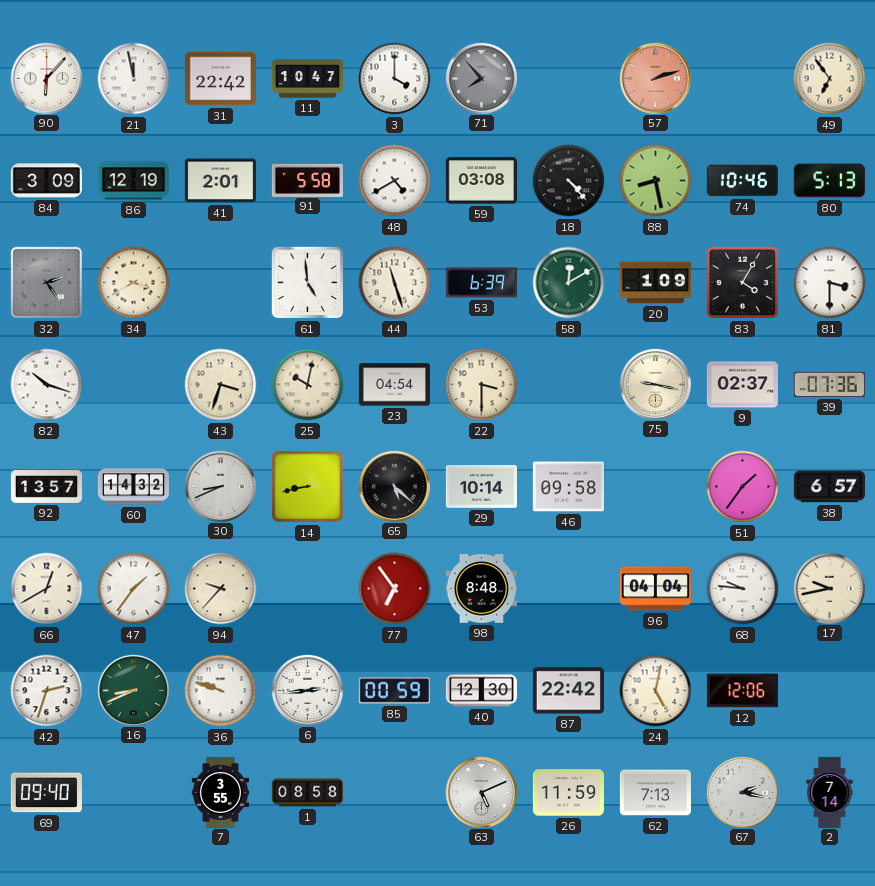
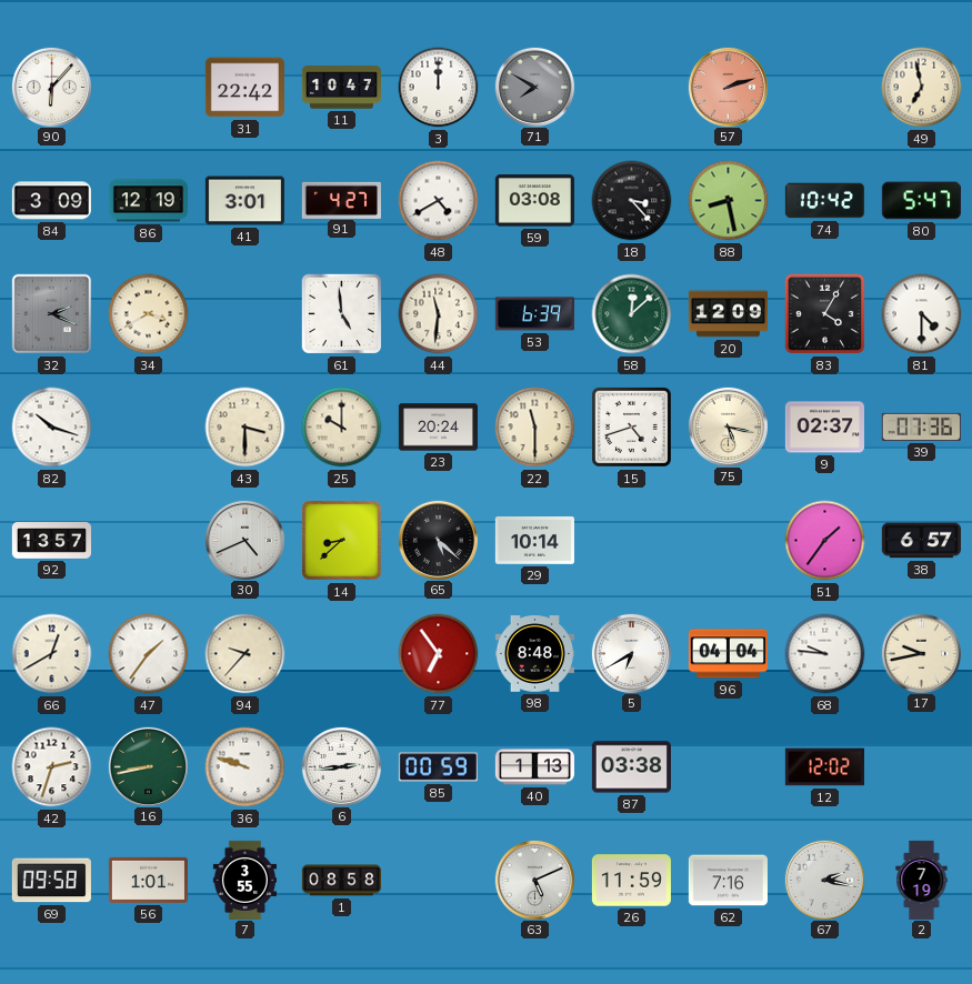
21: 11:58 -> none (134, 79)
3: 4:00 -> 12:00 (439, 88)
71: 7:53 -> 7:50 (534, 87)
49: 6:54 -> 6:58 (922, 88)
41: 2:01 -> 3:01 (244, 201)
91: 5:58 -> 4:27 (341, 200)
18: 4:23 -> 3:23 (632, 201)
74: 10:46 -> 10:42 (824, 201)
80: 5:13 -> 5:47 (921, 201)
32: 2:24 -> 2:19 (52, 314)
44: 11:27 -> 11:31 (439, 314)
58: 12:10 -> 12:08 (632, 314)
20: 1:09 -> 12:09 (728, 314)
81: 3:30 -> 4:30 (922, 314)
43: 3:33 -> 3:30 (245, 428)
25: 10:02 -> 10:00 (342, 428)
23: 04:54 -> 20:24 (438, 428)
22: 3:30 -> 11:30 (535, 428)
15: none -> 4:42 (631, 426)
75: 9:17 -> 5:17 (728, 426)
60: 14:32 -> none (133, 487)
30: 8:41 -> 4:41 (244, 540)
14: 8:43 -> 8:38 (341, 540)
46: 09:58 -> none (568, 487)
5: none -> 6:40 (631, 653)
16: 8:41 -> 8:43 (148, 766)
40: 12:30 -> 1:13 (534, 767)
87: 22:42 -> 03:38 (631, 767)
24: 5:02 -> none (656, 691)
12: 12:06 -> 12:02 (824, 767)
69: 09:40 -> 09:58 (51, 881)
56: none -> 1:01 (148, 880)
62: 7:13 -> 7:16 (728, 881)
2: 7:14 -> 7:19 (922, 880)
